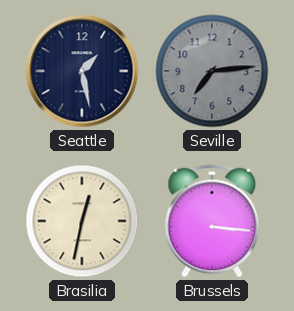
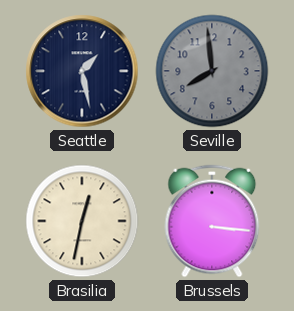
Seville: 7:14 -> 7:59 (212, 71)
